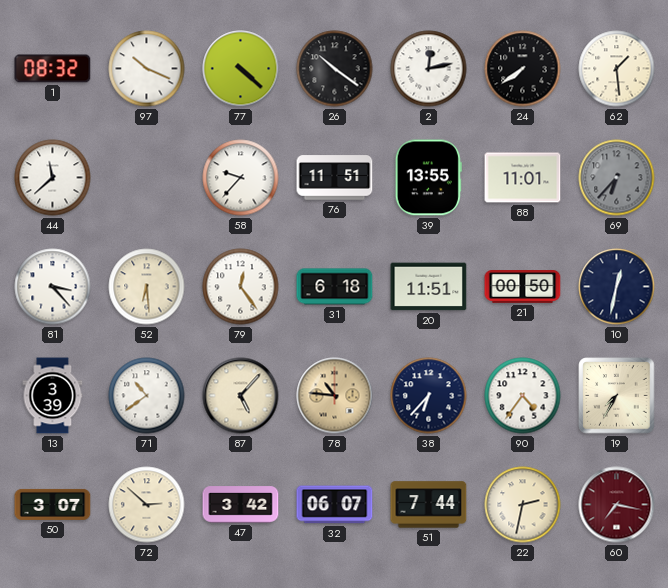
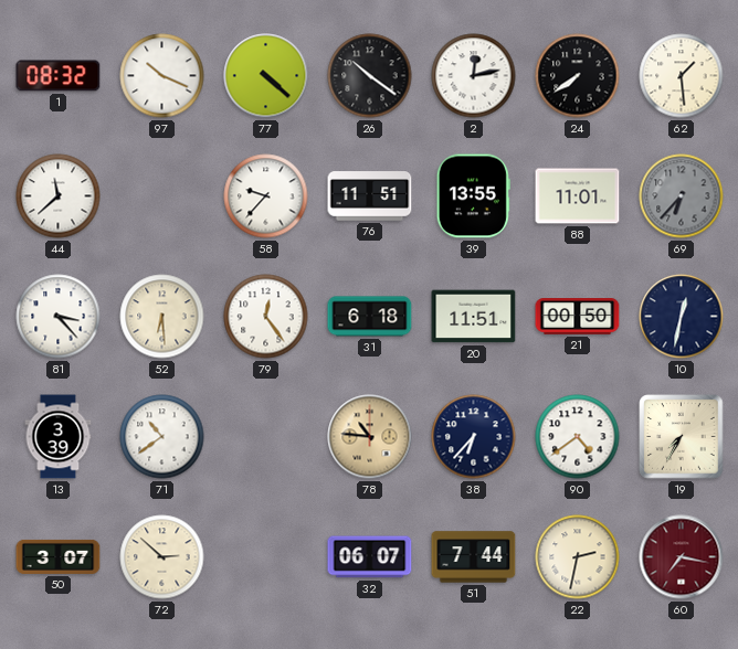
87: 5:07 -> none (241, 396)
90: 4:36 -> 4:39 (578, 437)
47: 3:42 -> none (241, 505)
